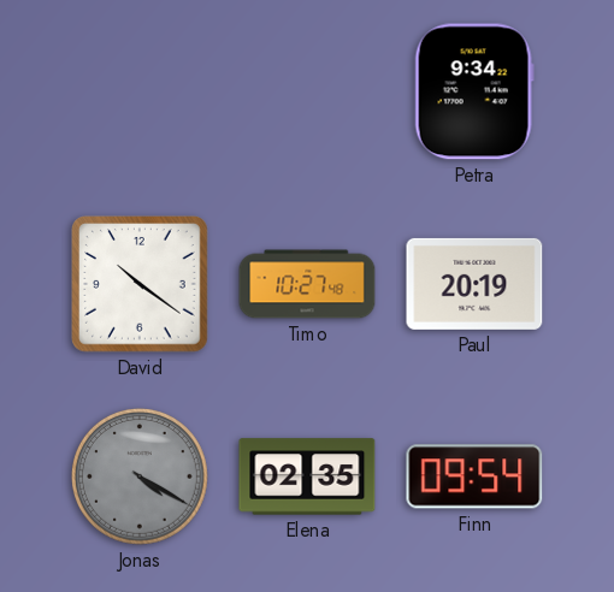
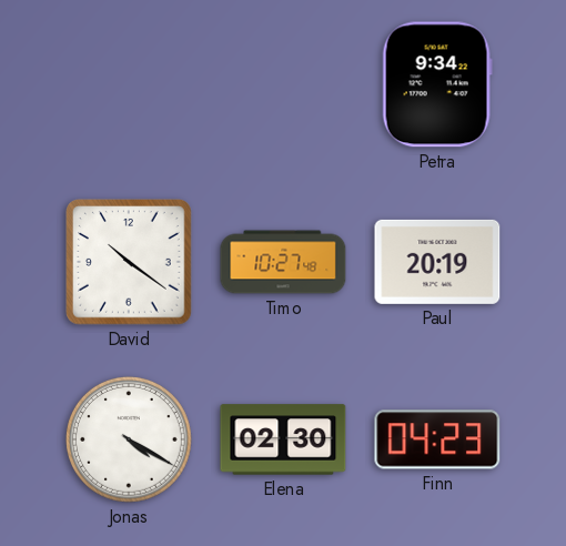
Jonas dial: grey -> white (130, 441)
Elena: 02:35 -> 02:30 (283, 439)
Finn: 09:54 -> 04:23 (437, 439)
